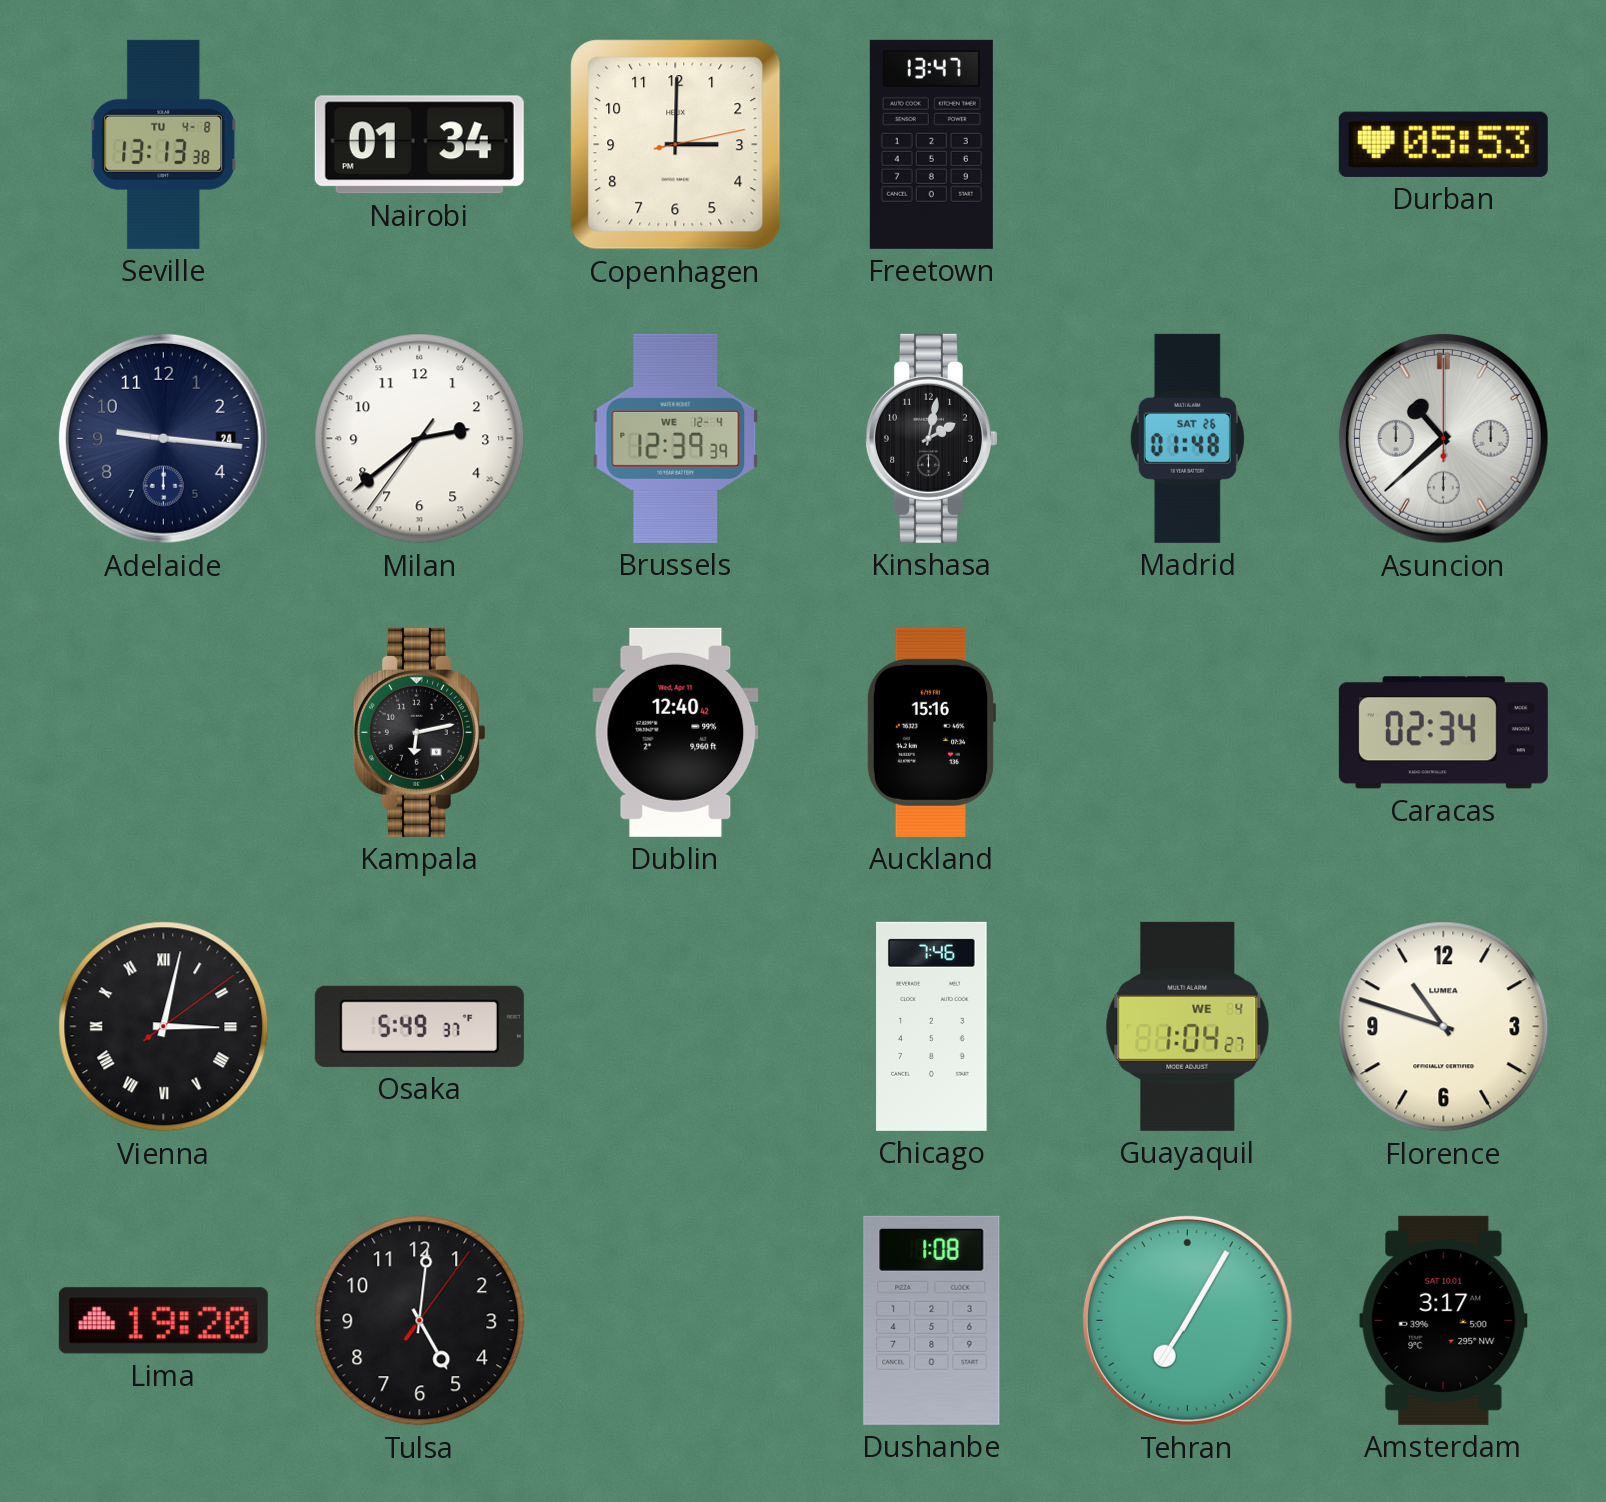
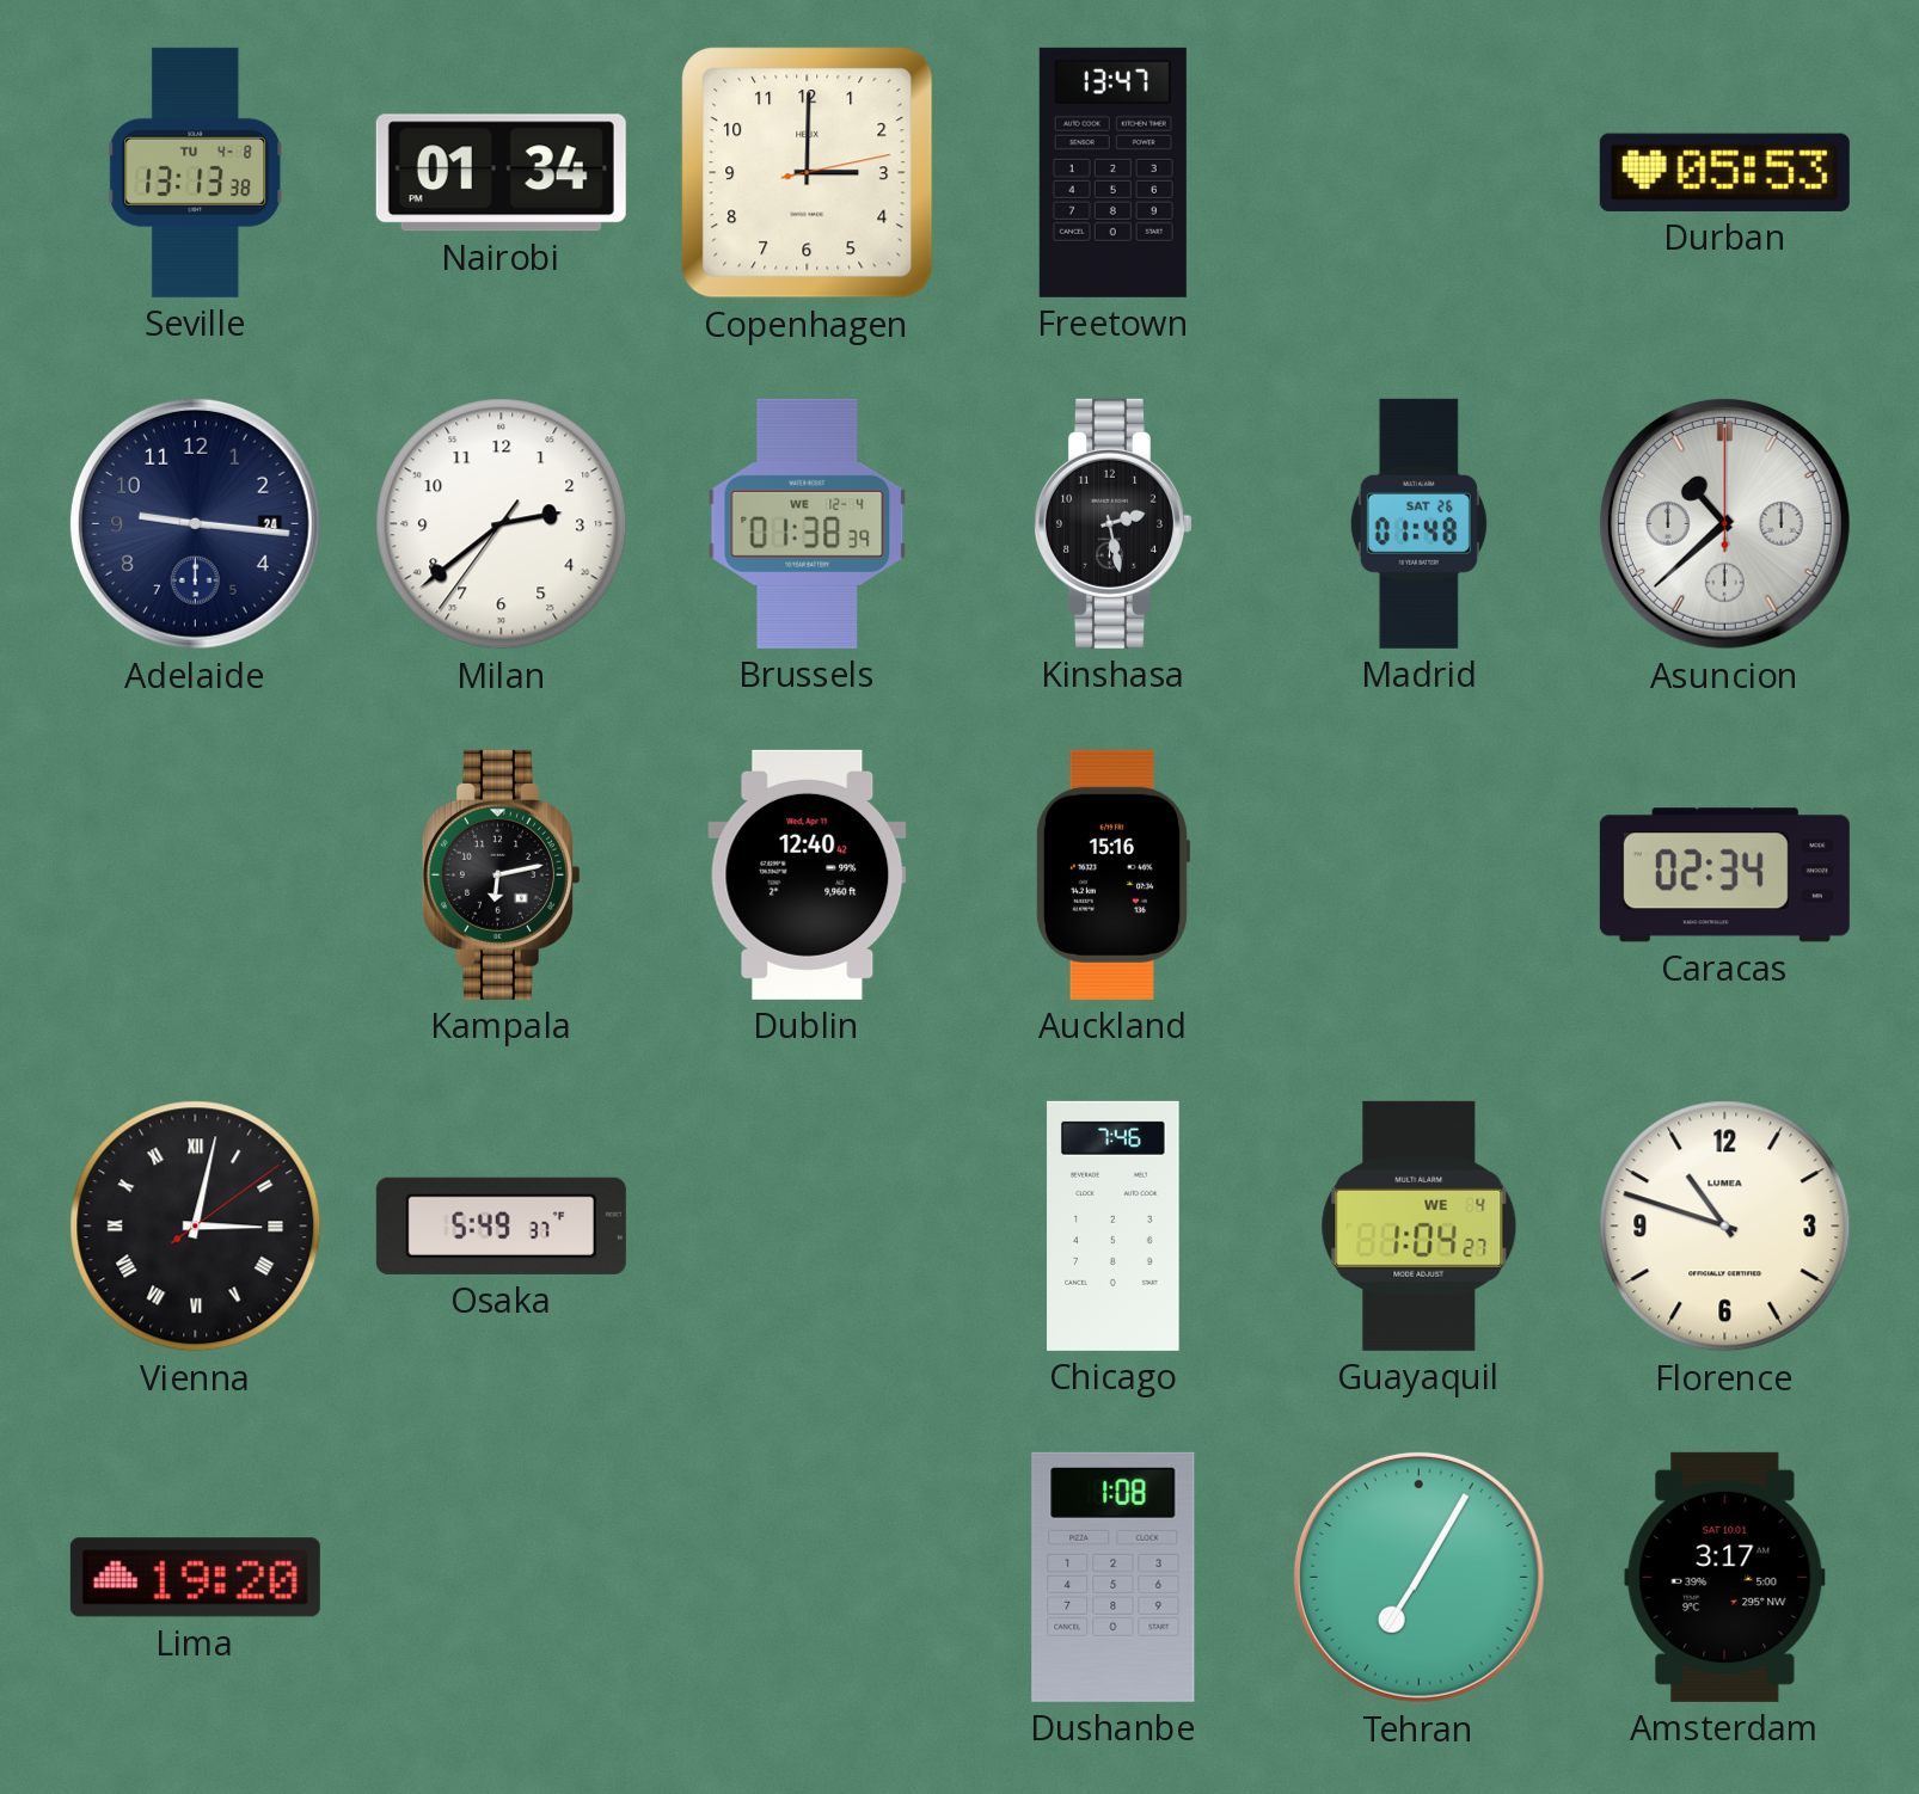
Brussels: 12:39 -> 01:38 (808, 523)
Kinshasa: 2:02 -> 2:28 (1112, 523)
Tulsa: 5:01 -> none (420, 1321)
